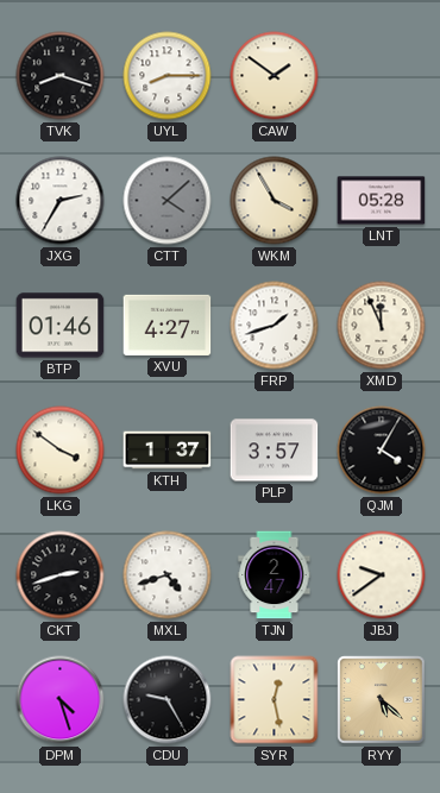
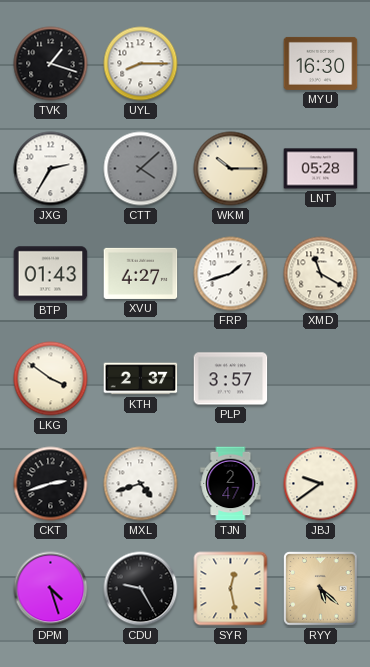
TVK: 8:18 -> 1:18 (51, 64)
CAW: 1:51 -> none (275, 76)
MYU: none -> 16:30 (321, 63)
WKM: 3:55 -> 10:15 (231, 169)
BTP: 01:46 -> 01:43 (51, 274)
XMD: 11:56 -> 11:20 (321, 274)
KTH: 1:37 -> 2:37 (141, 379)
QJM: 4:05 -> none (382, 451)
